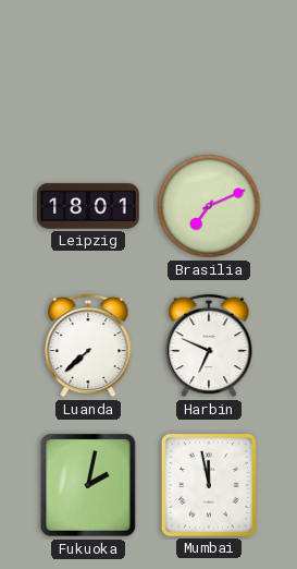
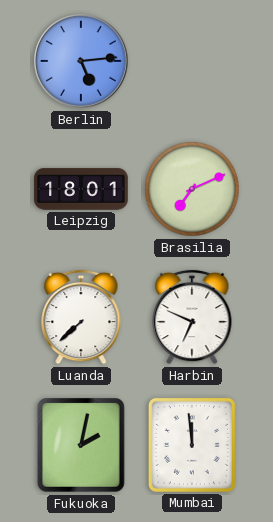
Berlin: none -> 5:14 (81, 61)
Mumbai: 11:58 -> 11:59 (192, 445)
